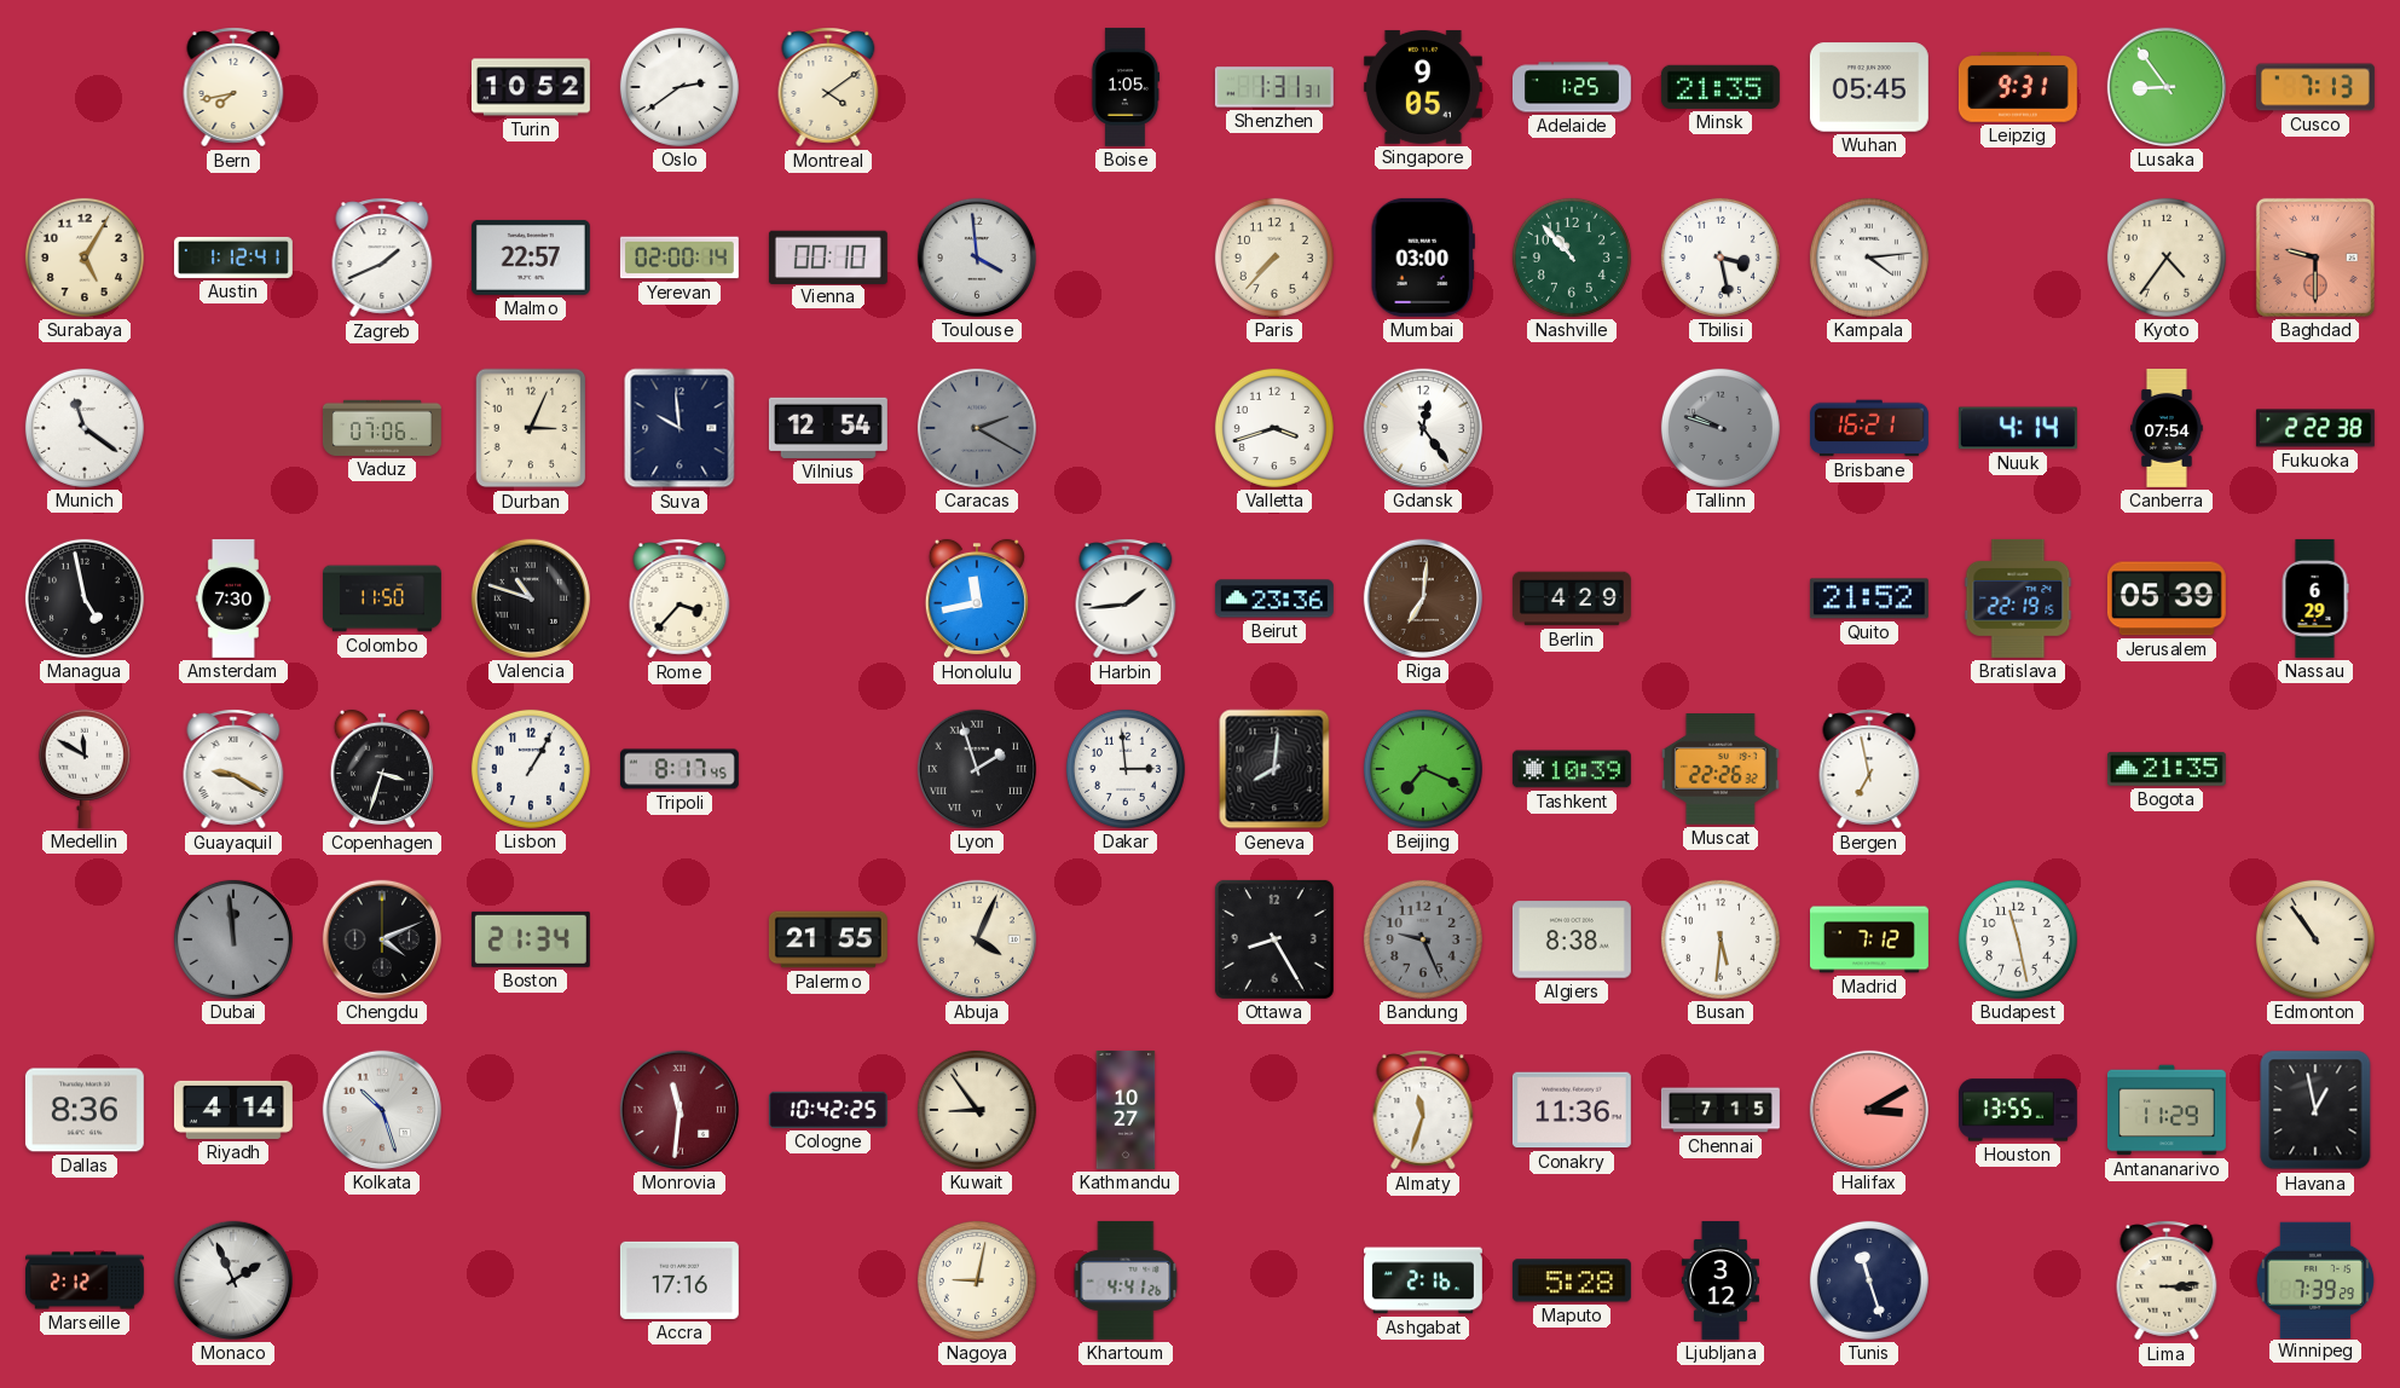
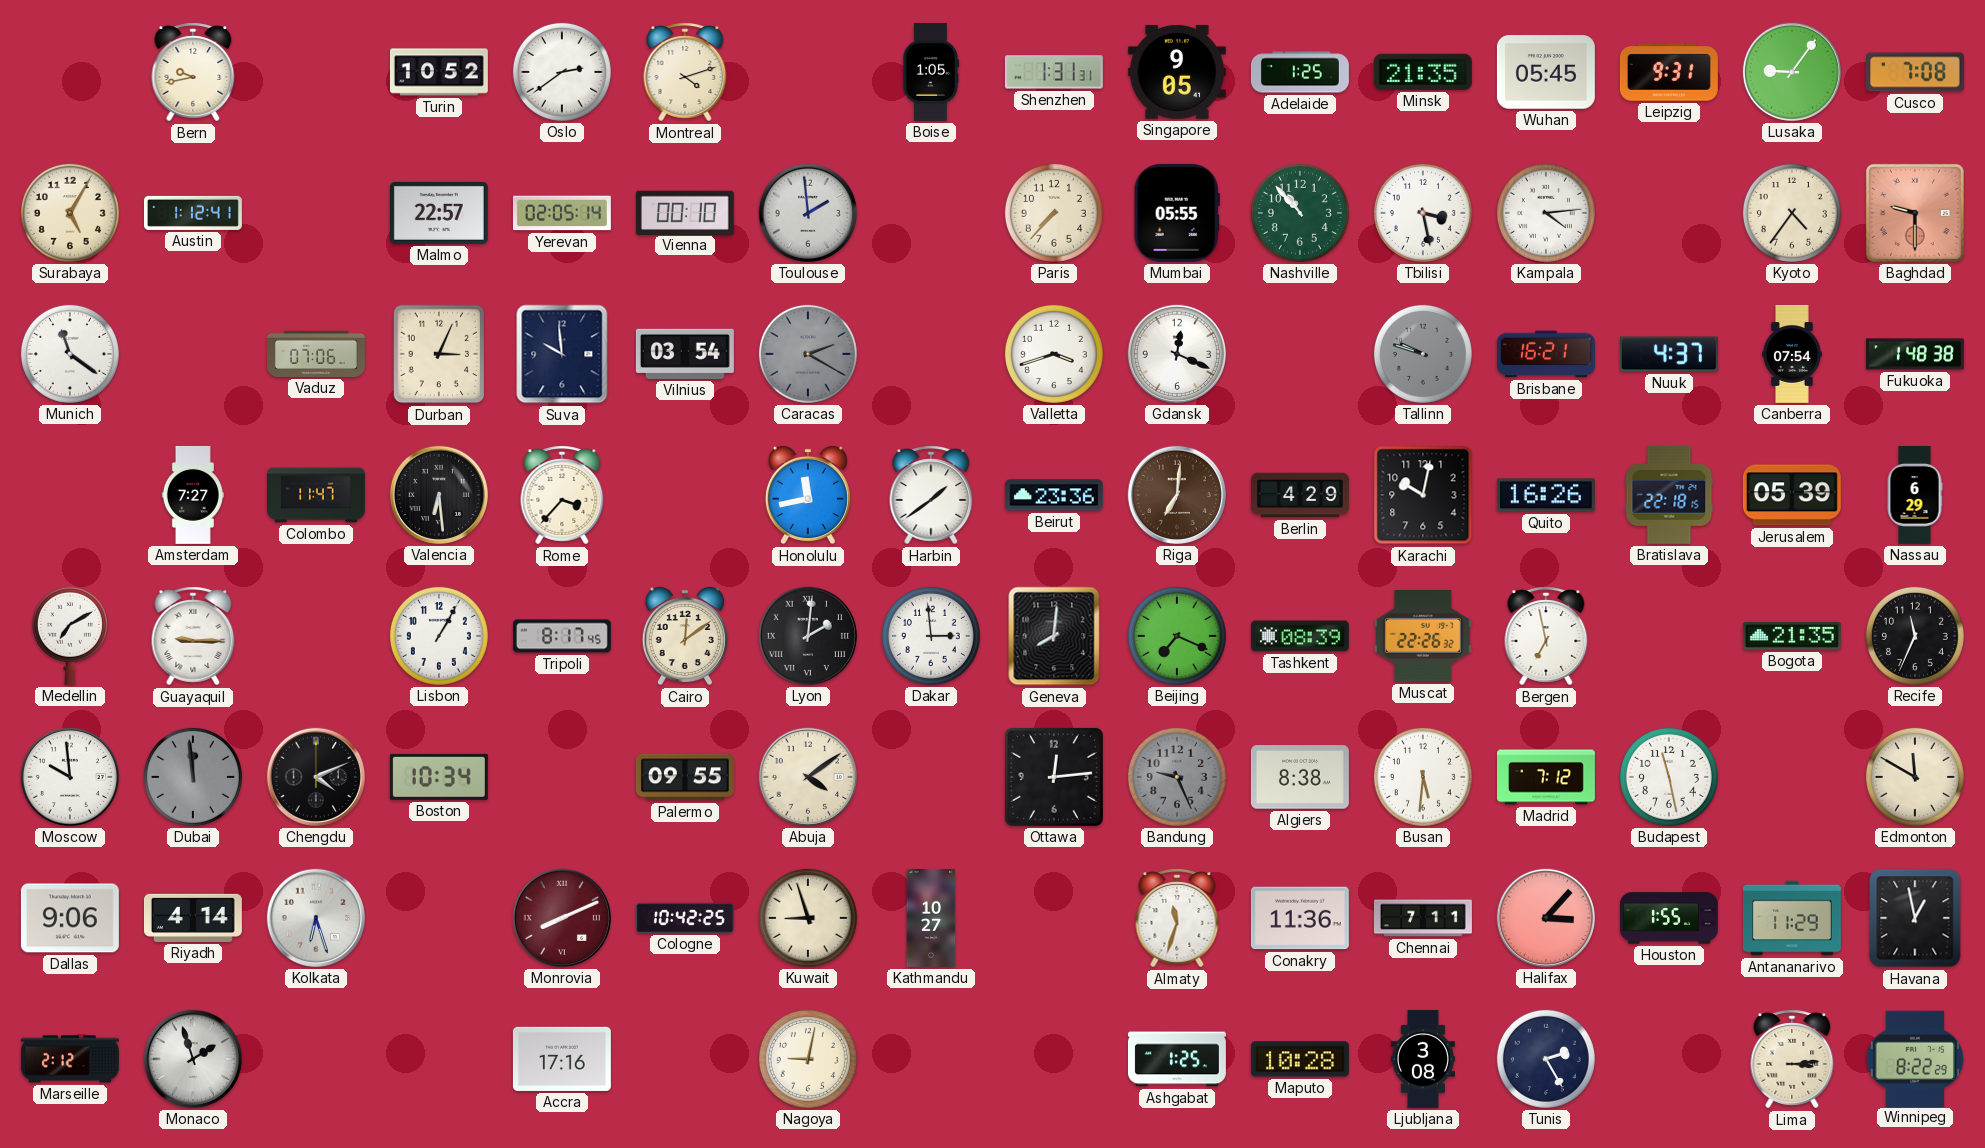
Bern: 7:43 -> 9:43 (193, 72)
Montreal: 4:09 -> 4:12 (685, 72)
Lusaka: 8:54 -> 9:06 (1792, 72)
Cusco: 7:13 -> 7:08 (1915, 72)
Zagreb: 1:41 -> none (382, 258)
Yerevan: 02:00 -> 02:05 (562, 213)
Toulouse: 3:59 -> 1:59 (808, 213)
Mumbai: 03:00 -> 05:55 (1177, 213)
Vilnius: 12:54 -> 03:54 (685, 354)
Gdansk: 12:24 -> 12:19 (1177, 354)
Nuuk: 4:14 -> 4:37 (1669, 354)
Fukuoka: 2:22 -> 1:48 (1915, 354)
Managua: 4:58 -> none (85, 598)
Amsterdam: 7:30 -> 7:27 (193, 495)
Colombo: 11:50 -> 11:47 (317, 495)
Valencia: 10:48 -> 6:29 (439, 495)
Harbin: 1:44 -> 1:39 (931, 495)
Karachi: none -> 10:02 (1423, 495)
Quito: 21:52 -> 16:26 (1546, 495)
Bratislava: 22:19 -> 22:18 (1669, 495)
Medellin: 11:50 -> 7:10 (70, 636)
Guayaquil: 9:20 -> 9:15 (193, 636)
Copenhagen: 3:33 -> none (382, 769)
Cairo: none -> 12:09 (685, 636)
Lyon: 1:57 -> 2:01 (808, 636)
Tashkent: 10:39 -> 08:39 (1300, 636)
Recife: none -> 11:34 (1915, 636)
Moscow: none -> 9:59 (70, 777)
Boston: 21:34 -> 10:34 (439, 777)
Palermo: 21:55 -> 09:55 (685, 777)
Abuja: 4:04 -> 4:09 (808, 777)
Ottawa: 8:25 -> 12:14 (1054, 777)
Edmonton: 10:54 -> 11:50 (1915, 777)
Dallas: 8:36 -> 9:06 (70, 918)
Kolkata: 10:27 -> 6:27 (316, 918)
Monrovia: 11:31 -> 8:11 (562, 918)
Kuwait: 8:54 -> 8:57 (808, 918)
Chennai: 7:15 -> 7:11 (1423, 918)
Halifax: 3:10 -> 3:07 (1546, 918)
Houston: 13:55 -> 1:55 (1669, 918)
Monaco: 1:56 -> 1:57 (193, 1059)
Khartoum: 4:41 -> none (1126, 1280)
Ashgabat: 2:16 -> 1:25 (1177, 1059)
Maputo: 5:28 -> 10:28 (1300, 1059)
Ljubljana: 3:12 -> 3:08 (1422, 1059)
Tunis: 11:27 -> 2:25 (1546, 1059)
Winnipeg: 7:39 -> 8:22 (1914, 1058)
